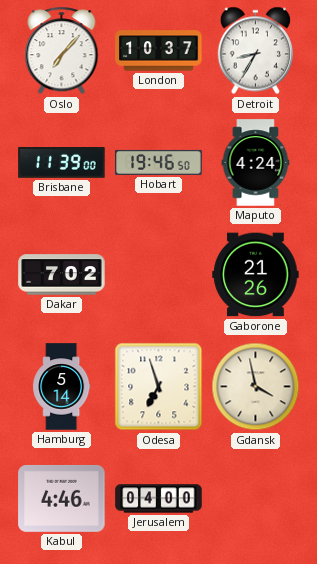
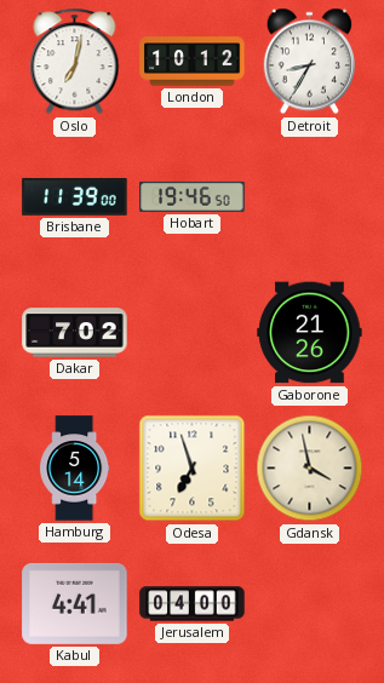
Oslo: 7:07 -> 7:02 (75, 62)
London: 10:37 -> 10:12 (193, 62)
Maputo: 4:24 -> none (256, 163)
Kabul: 4:46 -> 4:41 (75, 603)
